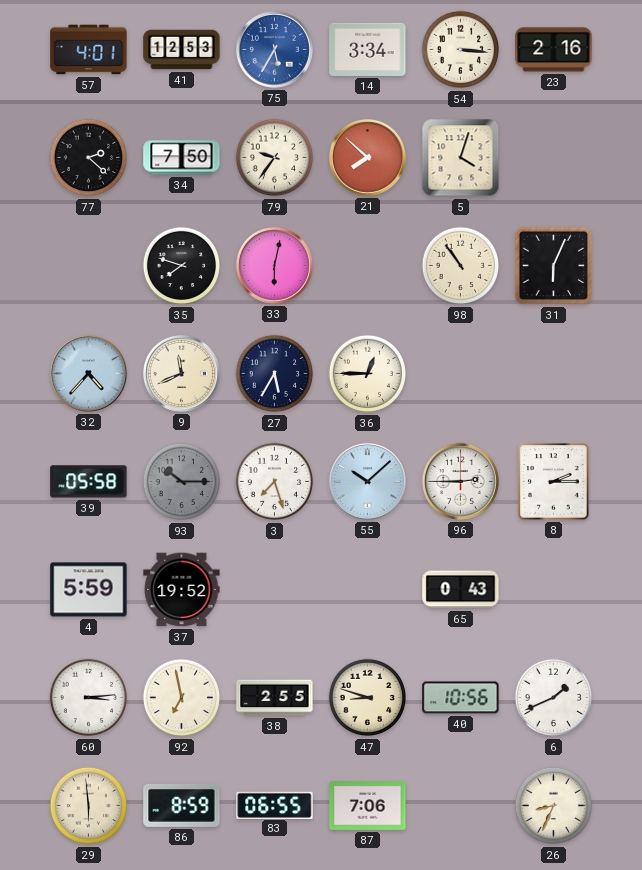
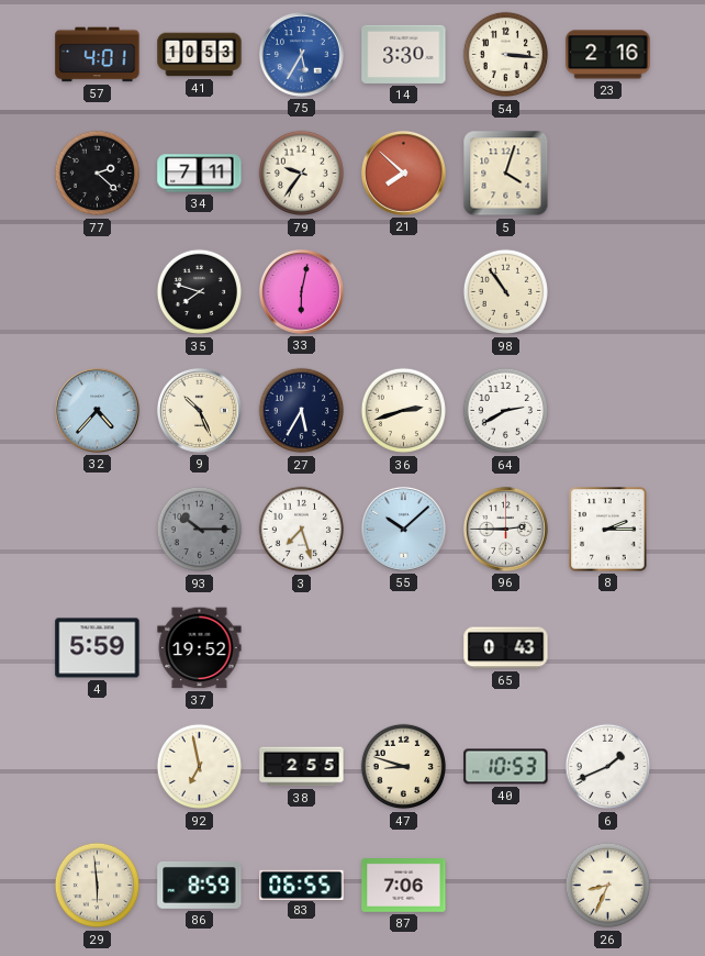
41: 12:53 -> 10:53 (200, 55)
14: 3:34 -> 3:30 (404, 54)
34: 7:50 -> 7:11 (200, 174)
31: 6:04 -> none (554, 266)
9: 11:41 -> 10:26 (199, 410)
36: 12:45 -> 2:42 (404, 411)
64: none -> 2:40 (506, 411)
39: 05:58 -> none (89, 482)
60: 3:14 -> none (89, 698)
40: 10:56 -> 10:53 (506, 767)
